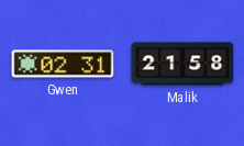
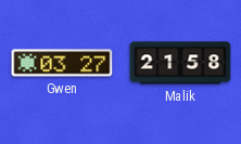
Gwen: 02:31 -> 03:27 (62, 63)
